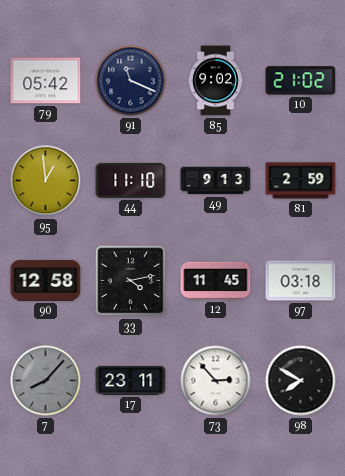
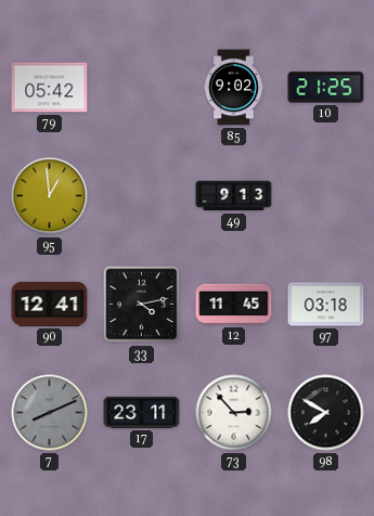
91: 11:19 -> none (131, 81)
10: 21:02 -> 21:25 (326, 88)
44: 11:10 -> none (131, 180)
81: 2:59 -> none (301, 181)
90: 12:58 -> 12:41 (50, 304)
7: 8:07 -> 8:11 (50, 413)
